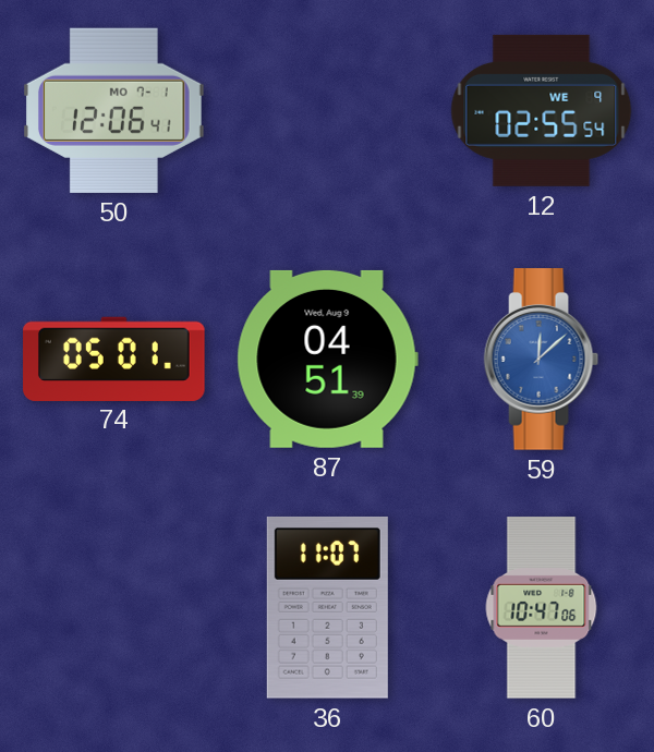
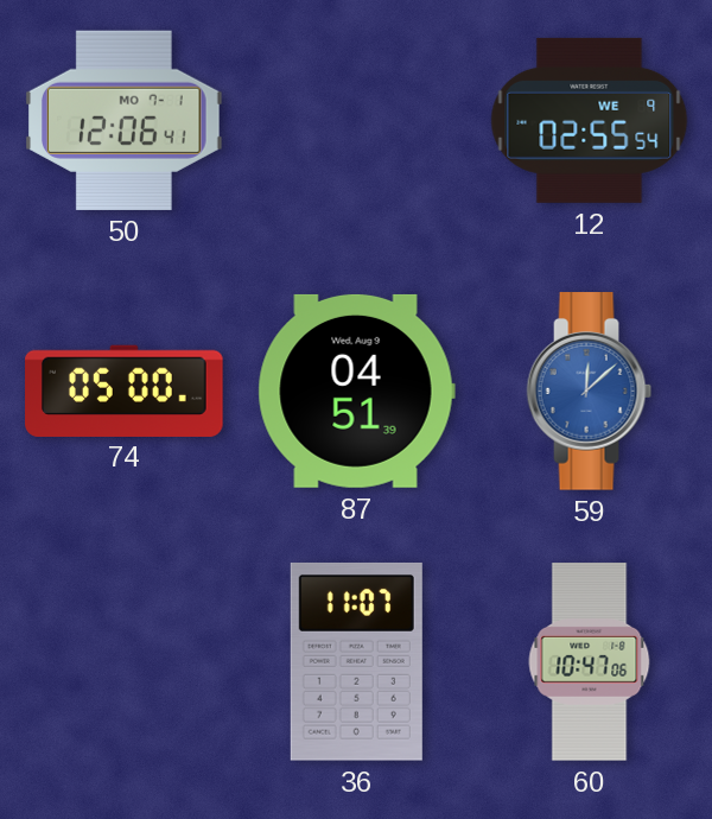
74: 05:01 -> 05:00 (125, 391)
